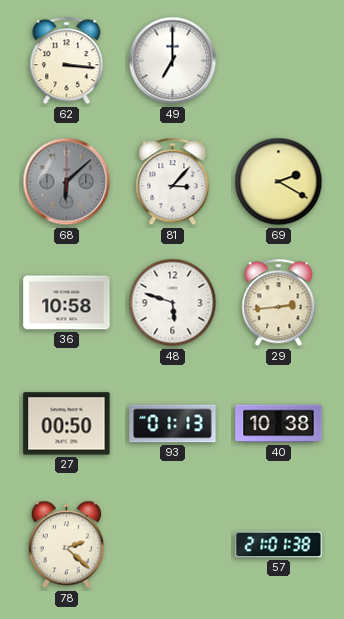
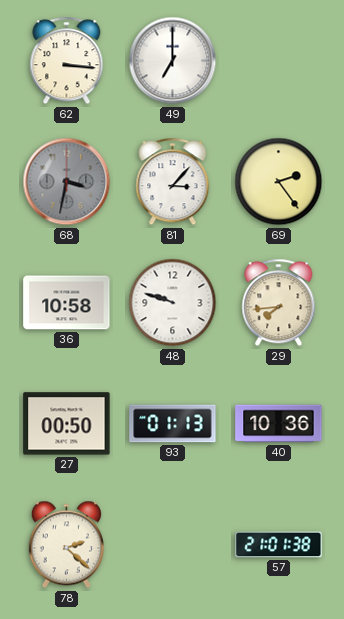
68: 6:08 -> 3:32 (67, 182)
69: 2:20 -> 2:24 (279, 182)
48: 5:48 -> 9:48 (173, 303)
29: 2:44 -> 7:44 (279, 303)
40: 10:38 -> 10:36 (279, 424)
